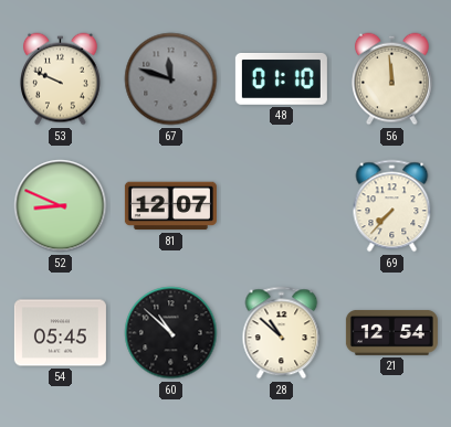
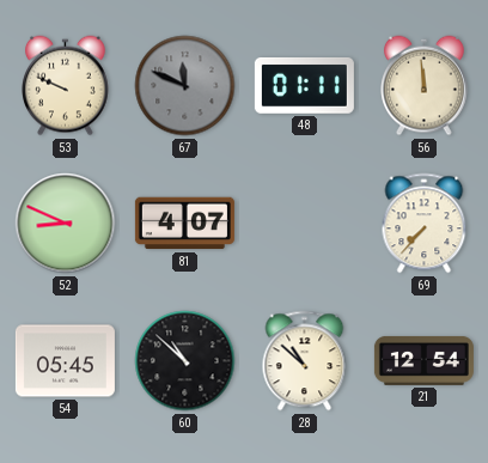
67: 11:48 -> 11:49 (185, 86)
48: 01:10 -> 01:11 (304, 85)
81: 12:07 -> 4:07 (184, 224)
